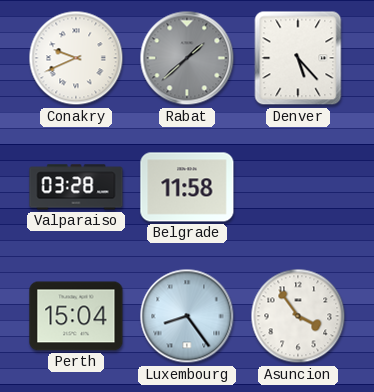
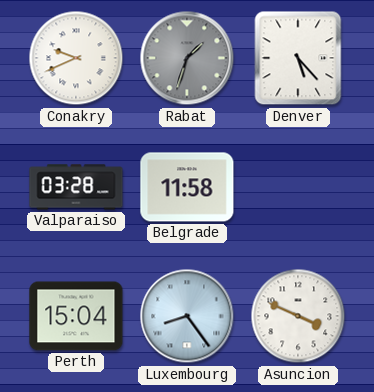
Rabat: 1:38 -> 1:33 (187, 58)
Asuncion: 3:54 -> 3:49 (298, 316)
